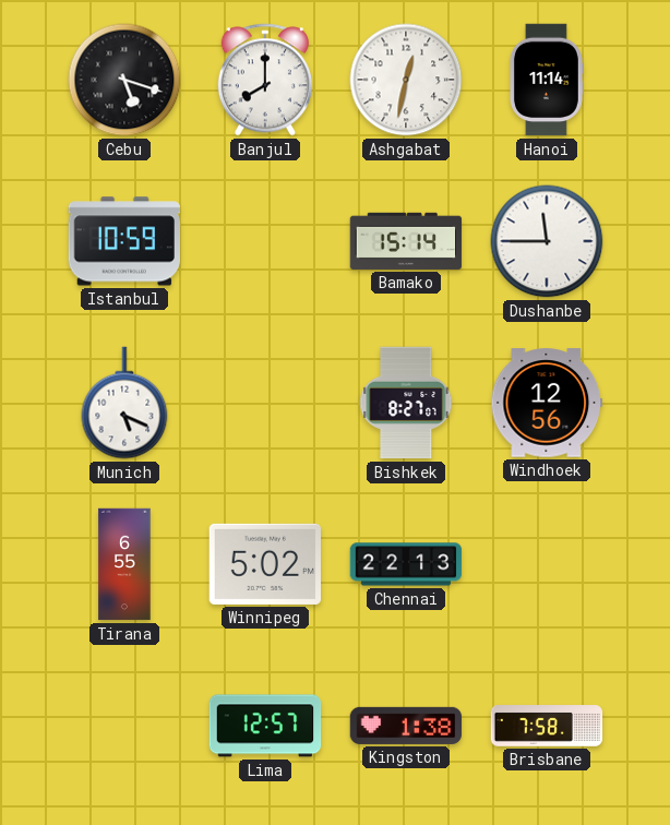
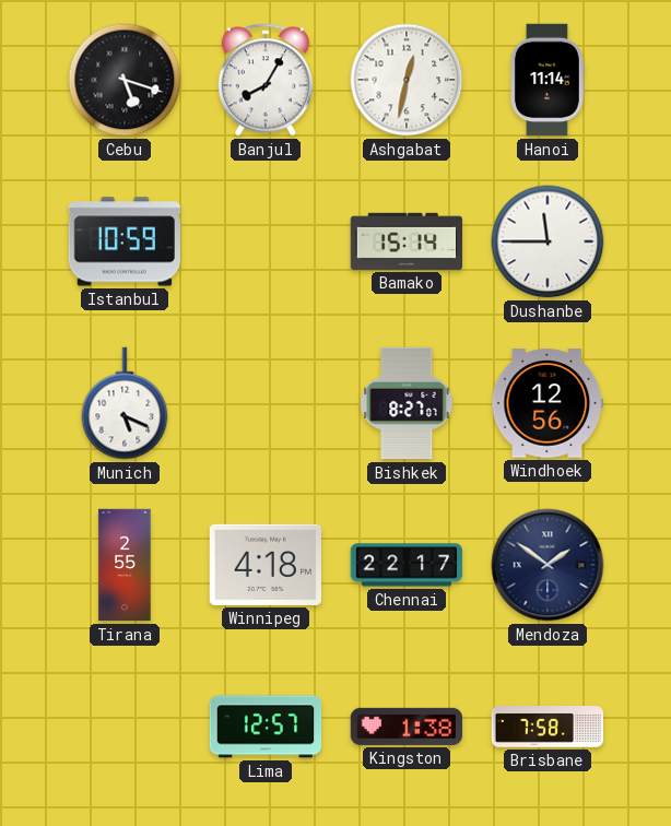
Banjul: 8:00 -> 8:05 (266, 80)
Tirana: 6:55 -> 2:55 (125, 565)
Winnipeg: 5:02 -> 4:18 (266, 565)
Chennai: 22:13 -> 22:17 (407, 565)
Mendoza: none -> 1:51 (548, 565)
